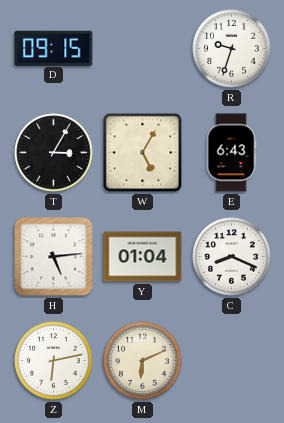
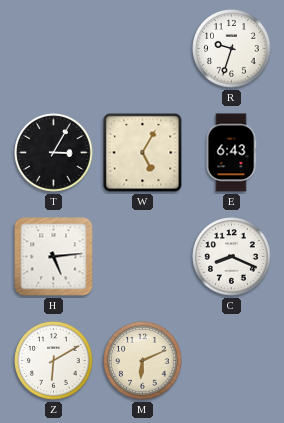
D: 09:15 -> none (54, 48)
Y: 01:04 -> none (143, 257)
Z: 6:13 -> 6:10 (54, 361)
